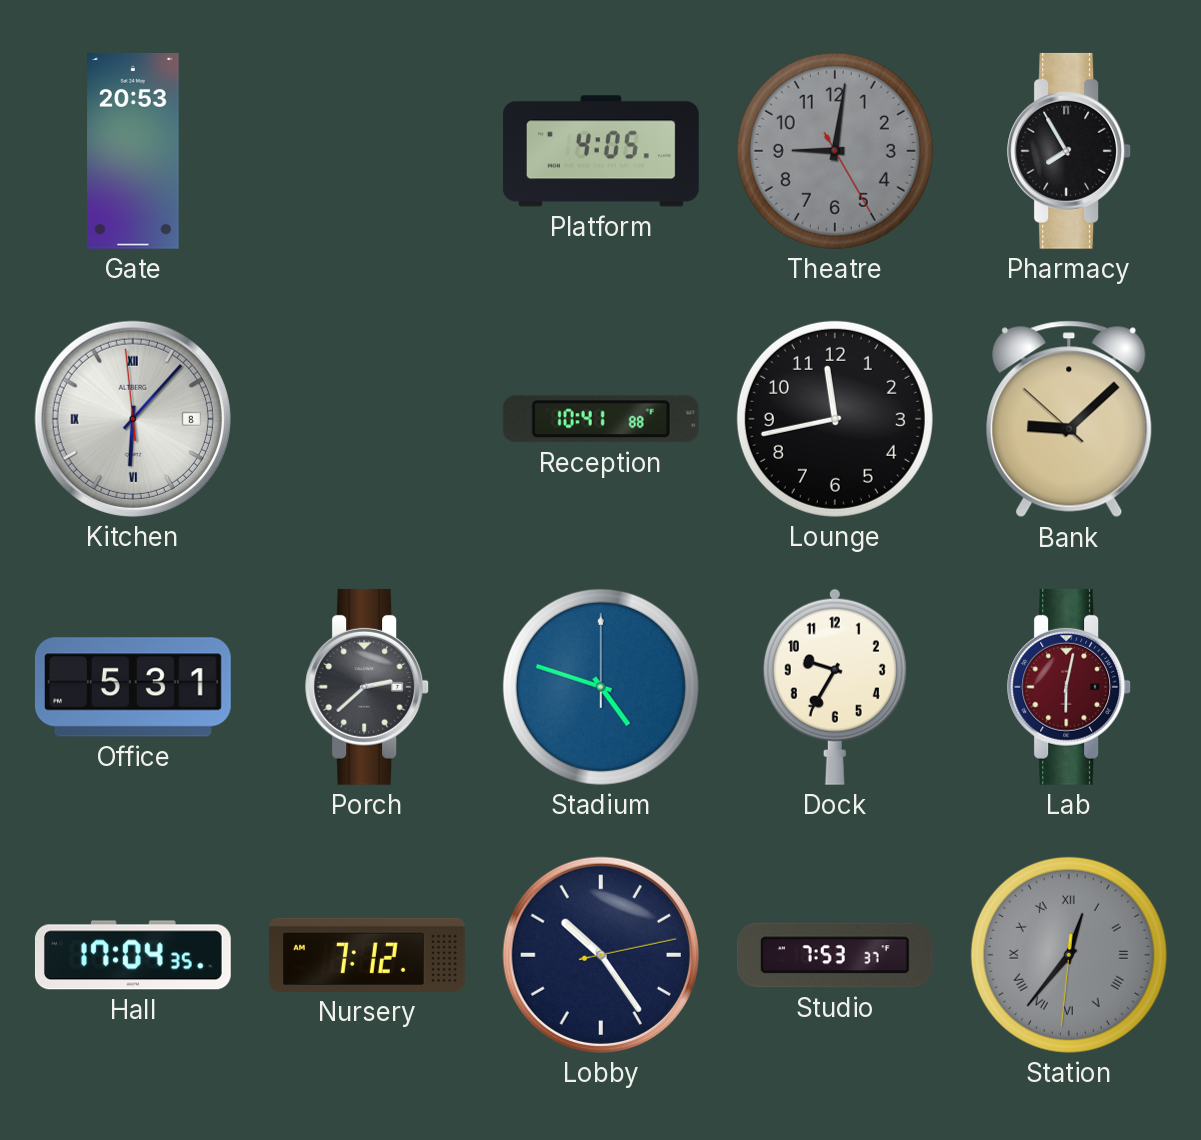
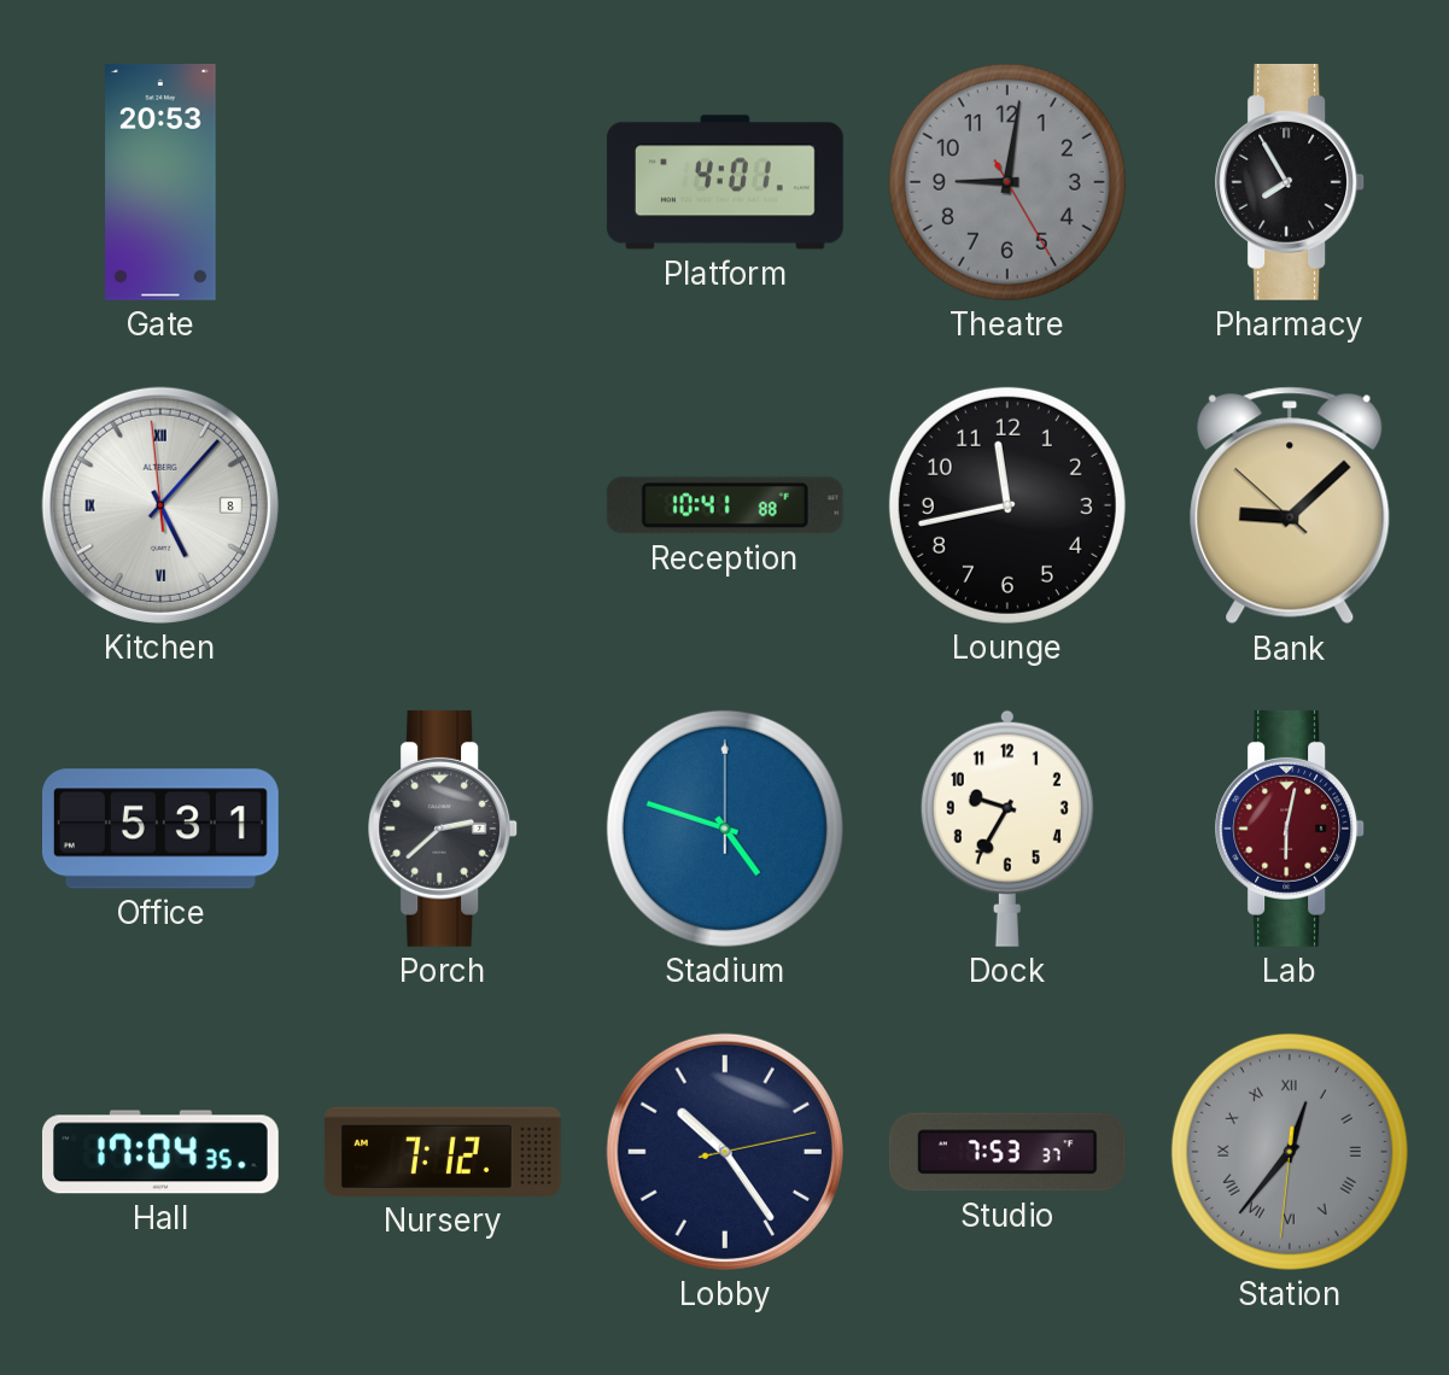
Platform: 4:05 -> 4:01 (725, 182)
Kitchen: 6:06 -> 5:06 (160, 505)
